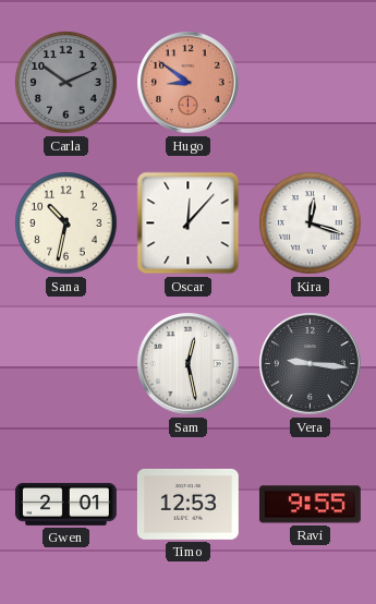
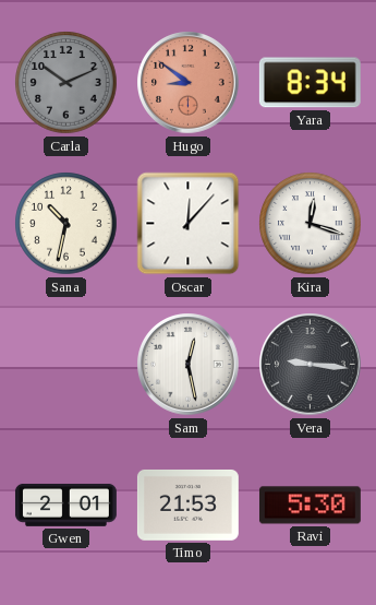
Yara: none -> 8:34 (310, 83)
Timo: 12:53 -> 21:53 (187, 505)
Ravi: 9:55 -> 5:30 (310, 506)
